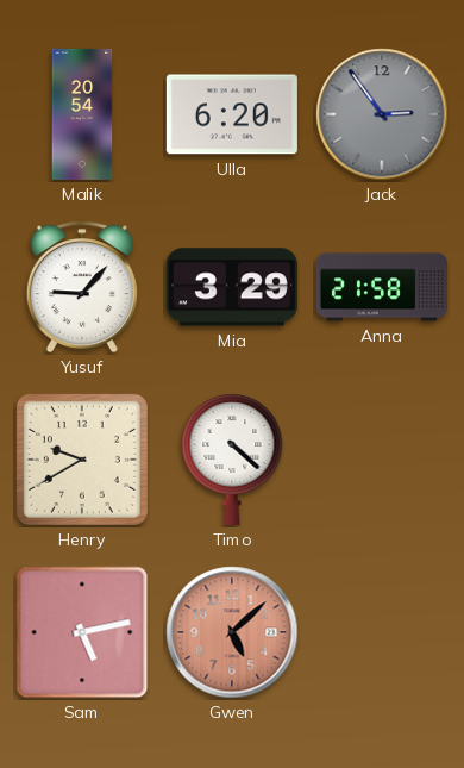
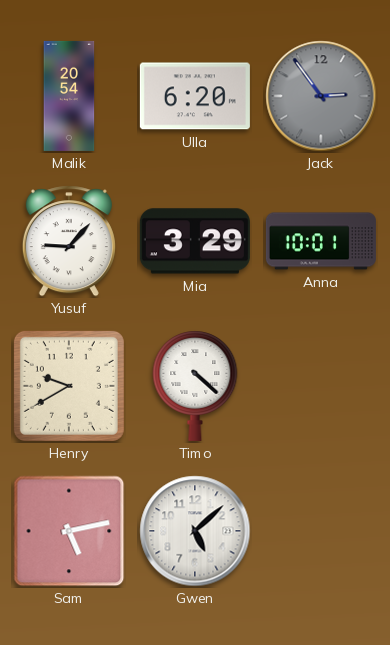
Anna: 21:58 -> 10:01 (321, 241)
Gwen dial: salmon -> white (195, 531)
